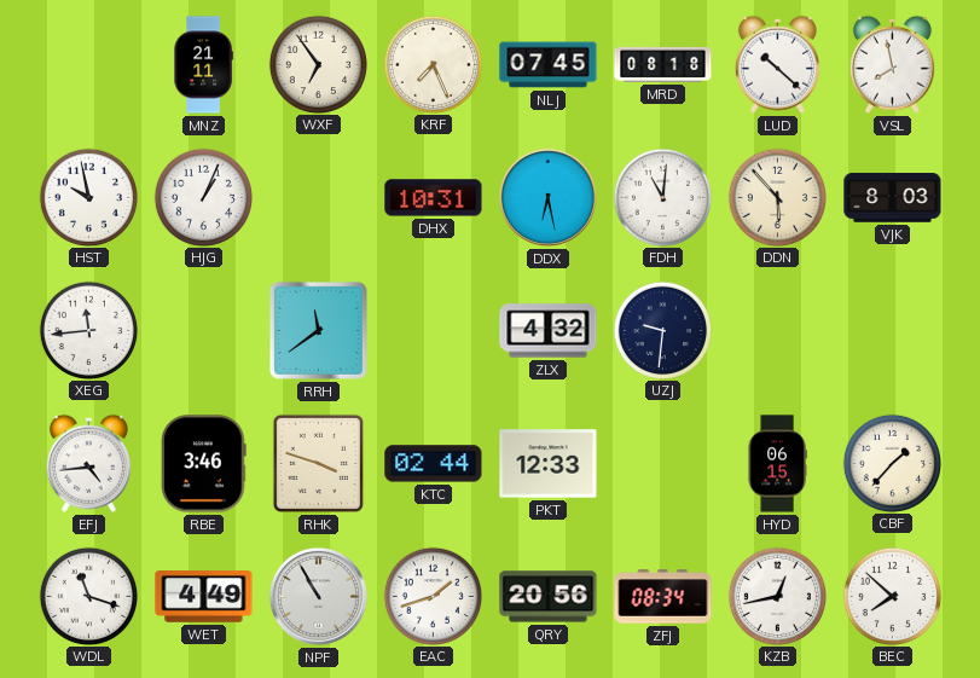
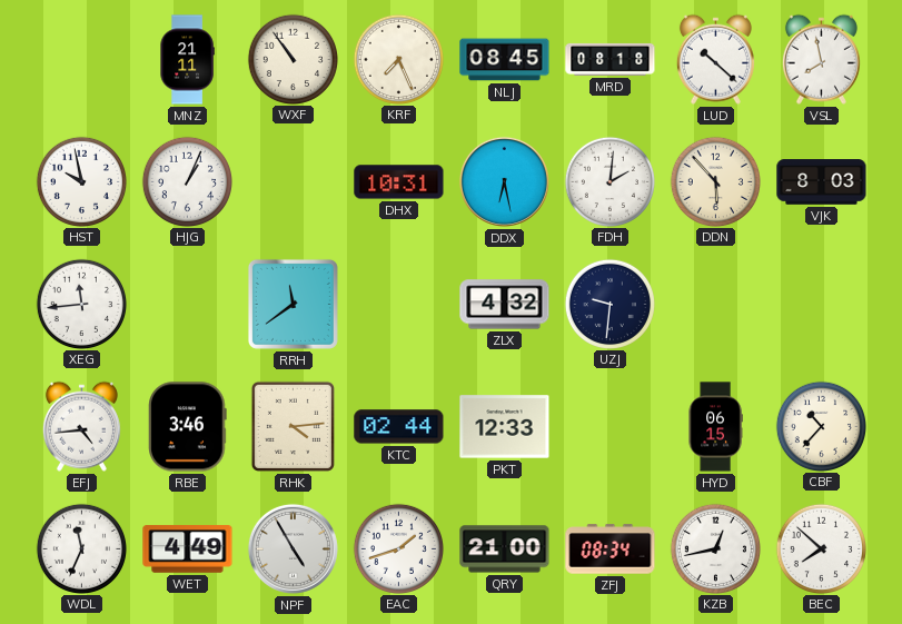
WXF: 6:54 -> 10:54 (293, 59)
NLJ: 07:45 -> 08:45 (505, 60)
FDH: 11:01 -> 2:01 (609, 181)
RHK: 3:48 -> 4:14 (293, 426)
CBF: 1:37 -> 10:37 (821, 426)
WDL: 11:18 -> 11:34 (81, 548)
NPF: 10:55 -> 4:55 (293, 548)
QRY: 20:56 -> 21:00 (505, 549)
